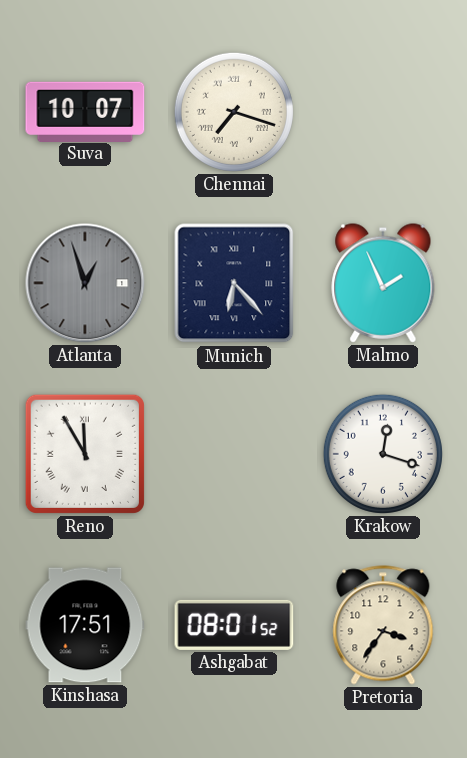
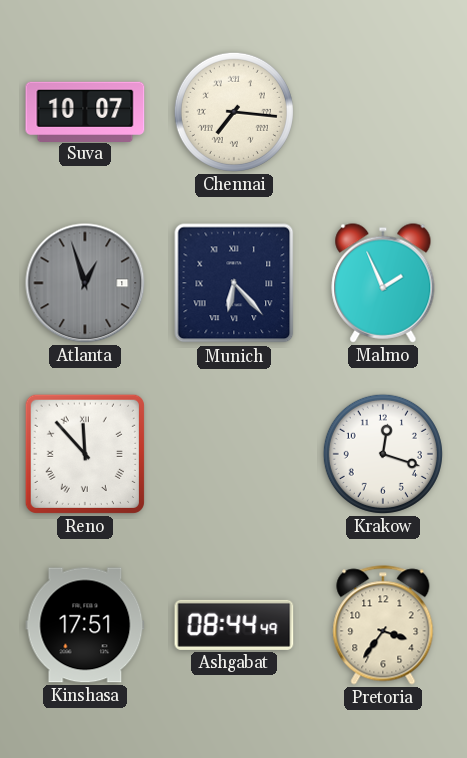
Chennai: 7:18 -> 7:16 (234, 112)
Reno: 11:55 -> 11:53 (85, 454)
Ashgabat: 08:01 -> 08:44 (234, 625)
